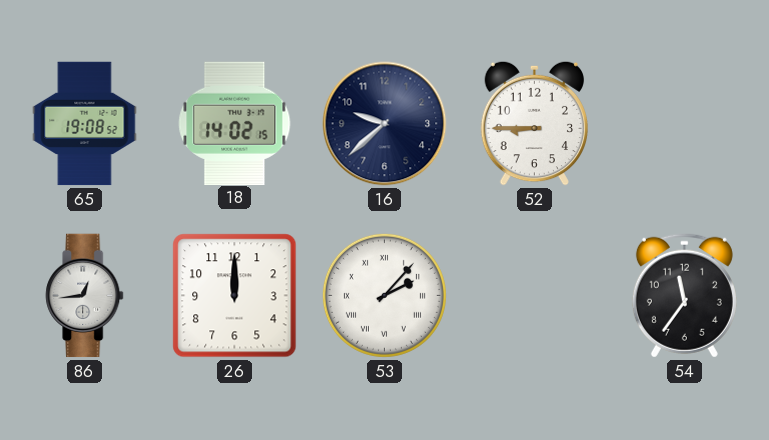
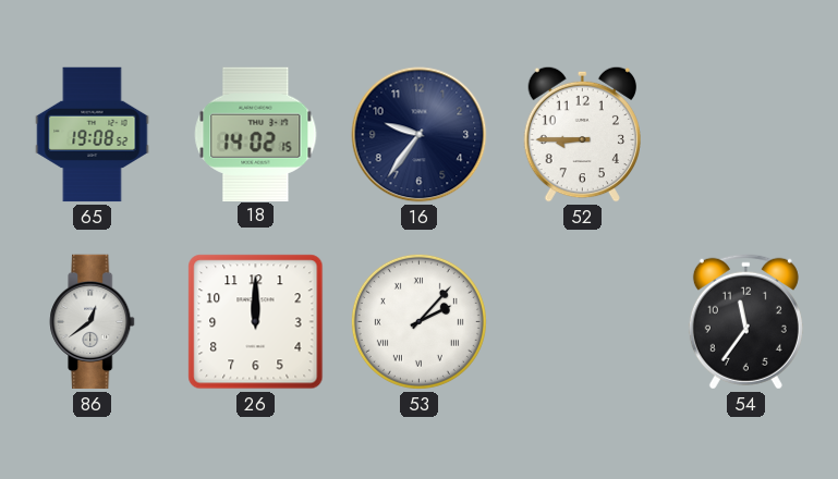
16: 9:38 -> 9:36 (420, 135)
86: 12:44 -> 12:39 (93, 322)
